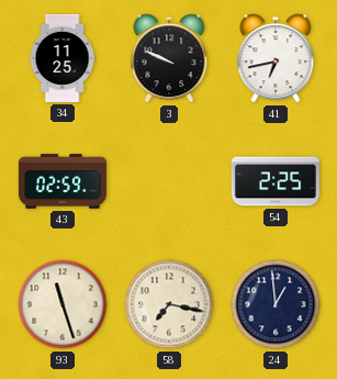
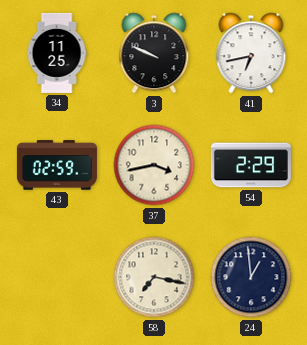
37: none -> 3:43 (154, 165)
54: 2:25 -> 2:29 (251, 165)
93: 11:27 -> none (63, 304)
